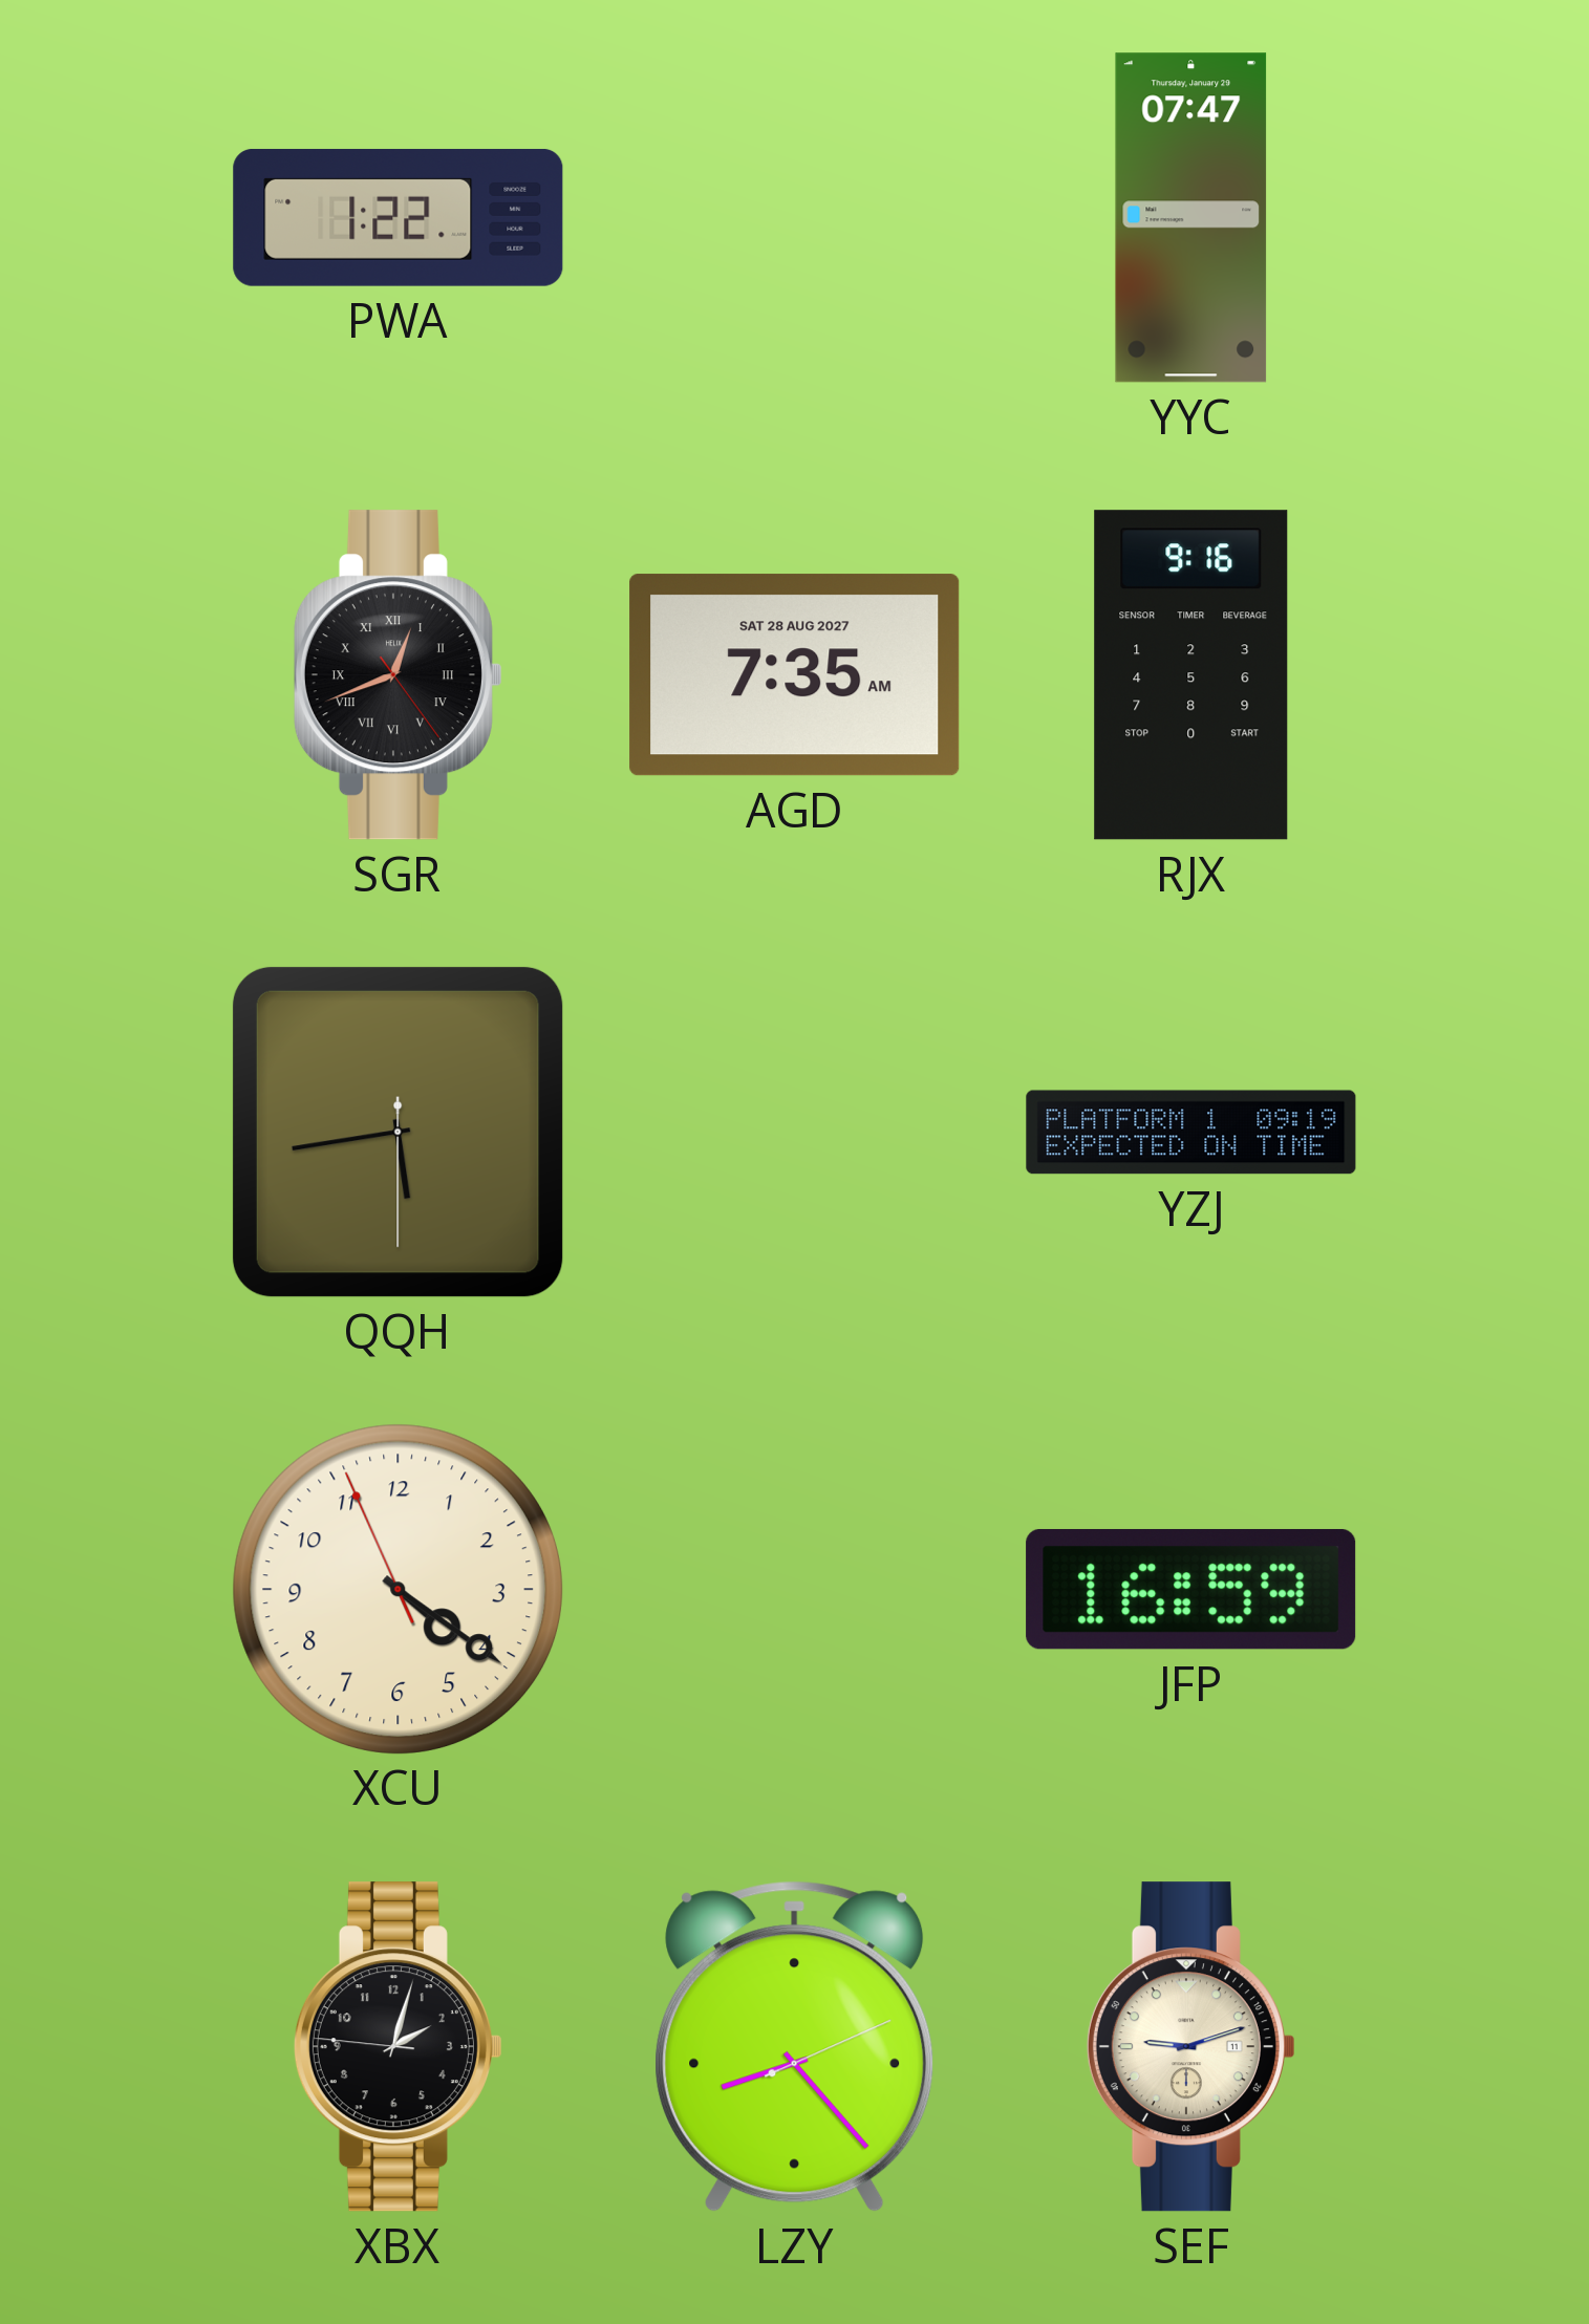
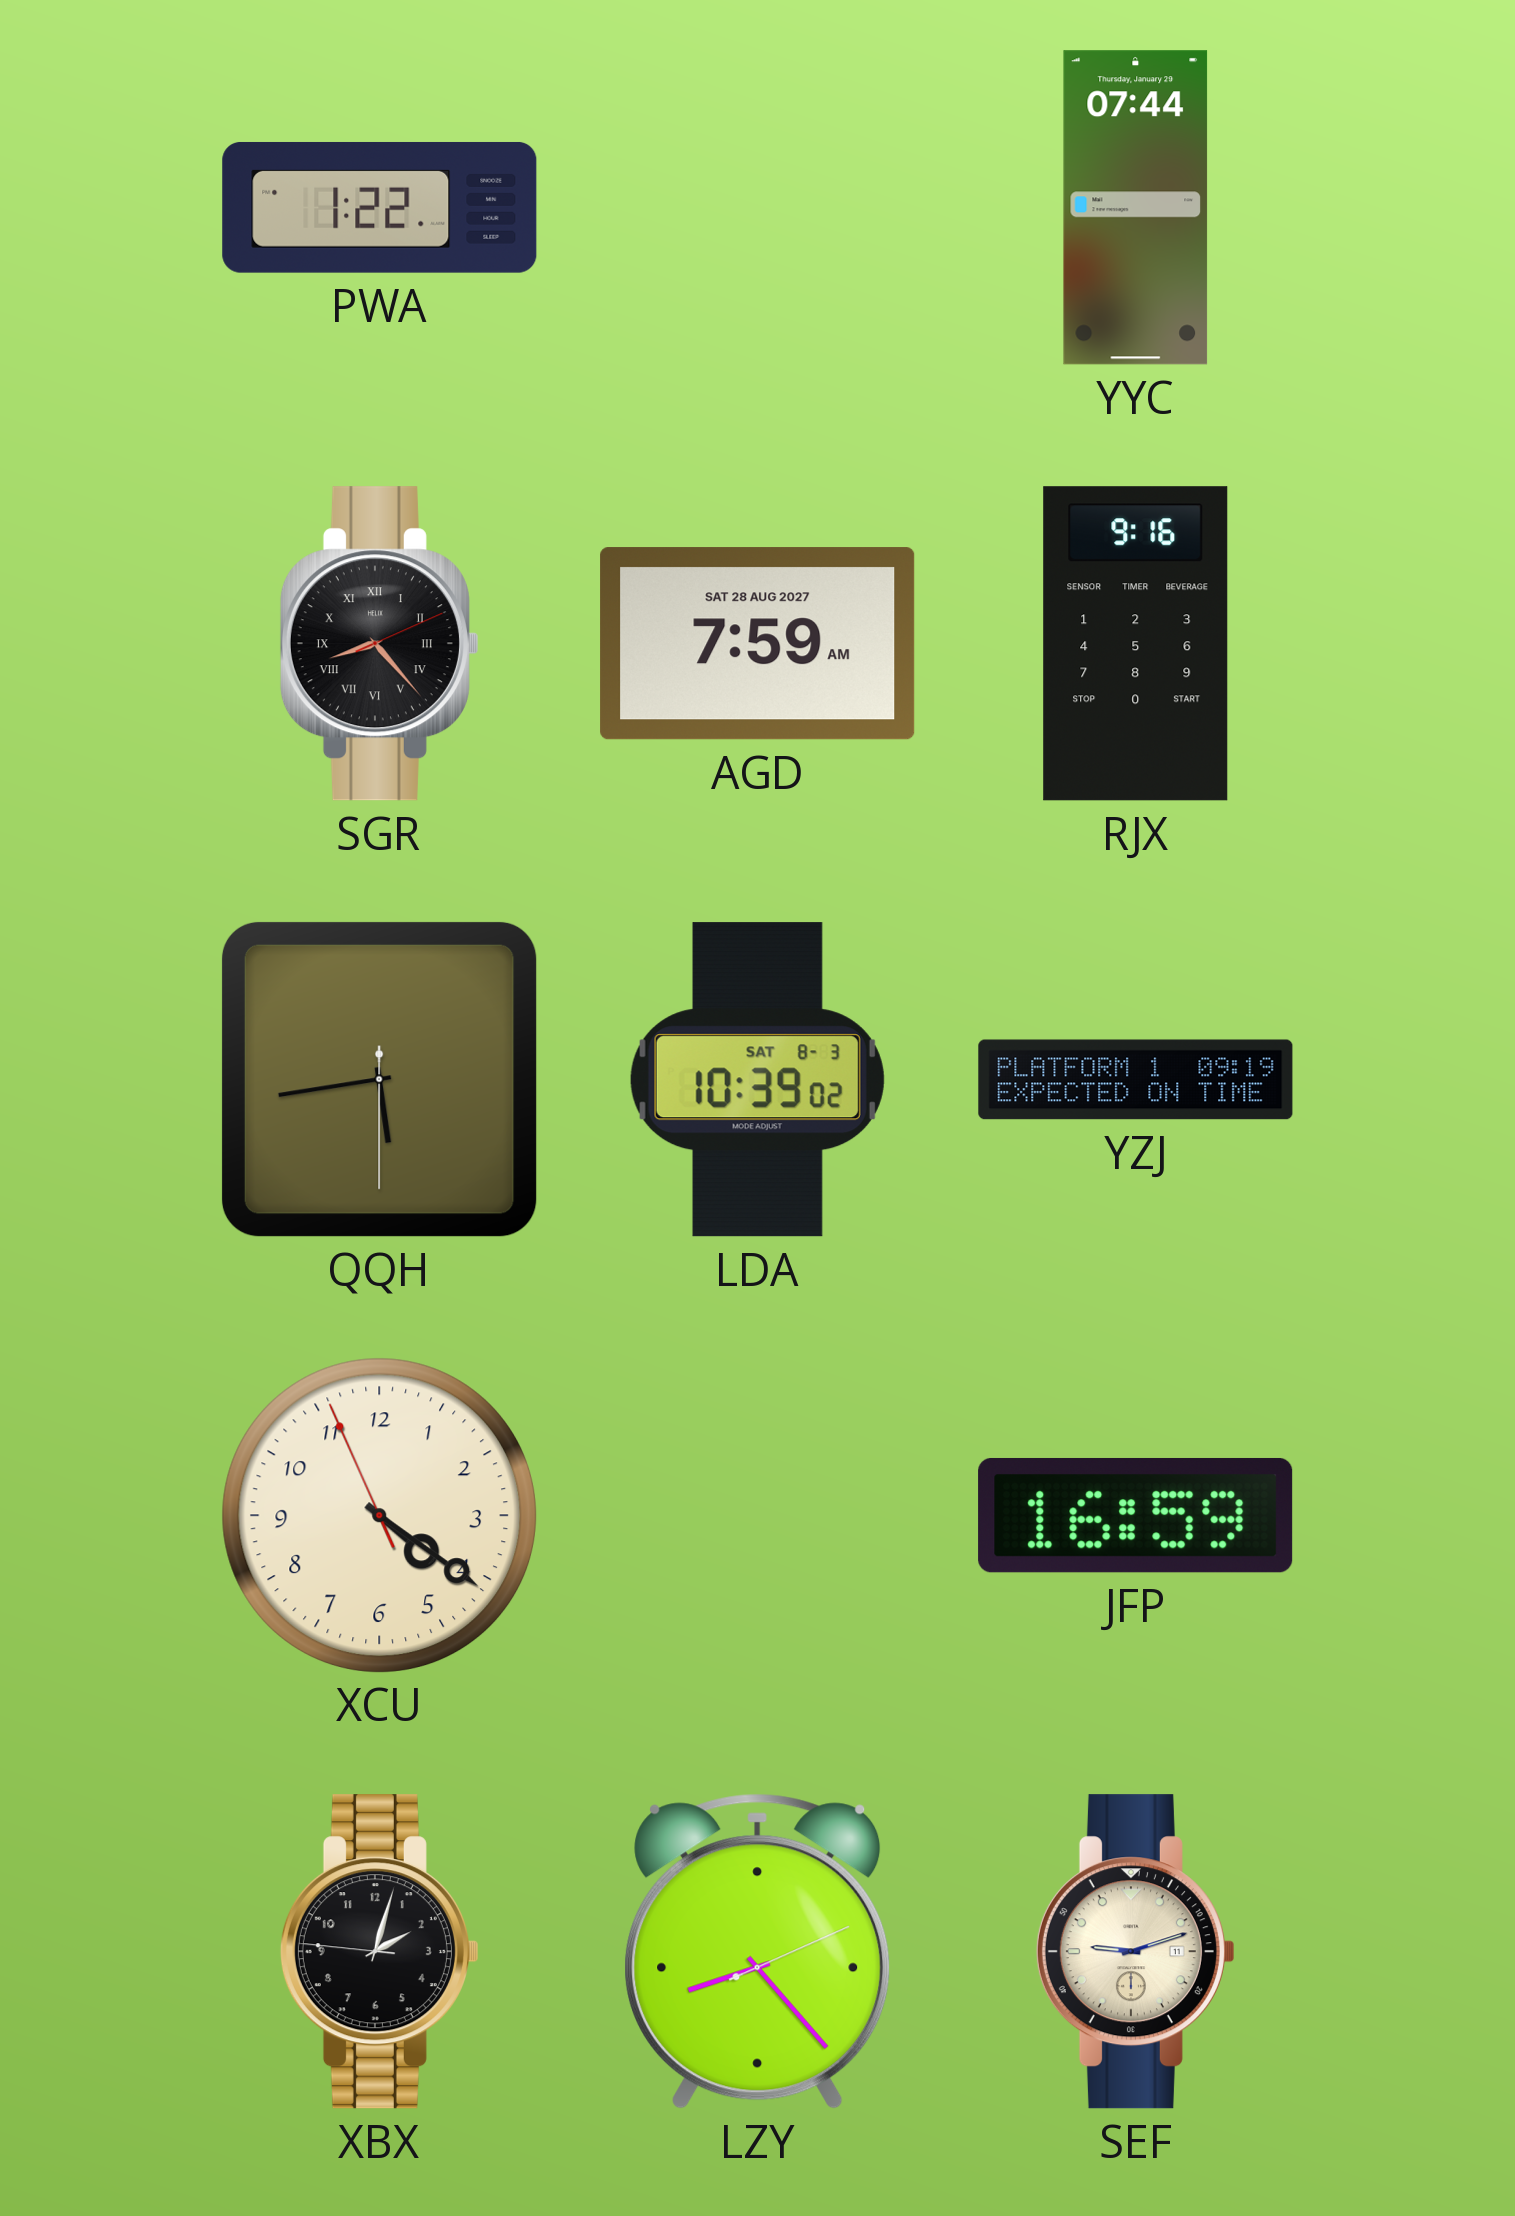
YYC: 07:47 -> 07:44 (1136, 208)
SGR: 12:41 -> 8:23 (379, 644)
AGD: 7:35 -> 7:59 (758, 644)
LDA: none -> 10:39 (757, 1080)
